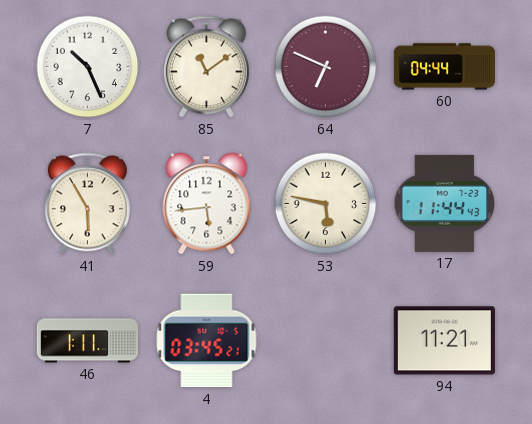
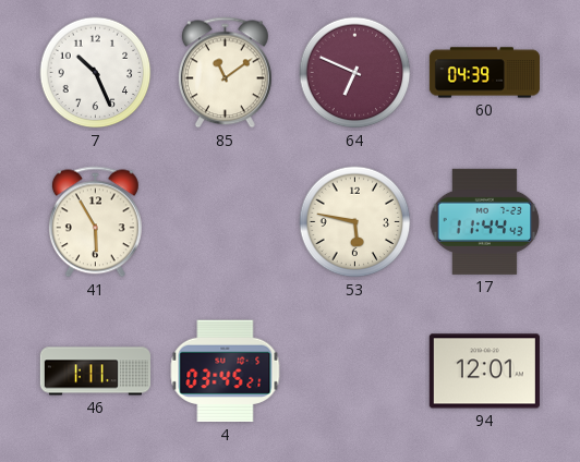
60: 04:44 -> 04:39 (484, 73)
59: 5:44 -> none (207, 204)
94: 11:21 -> 12:01 (484, 372)
